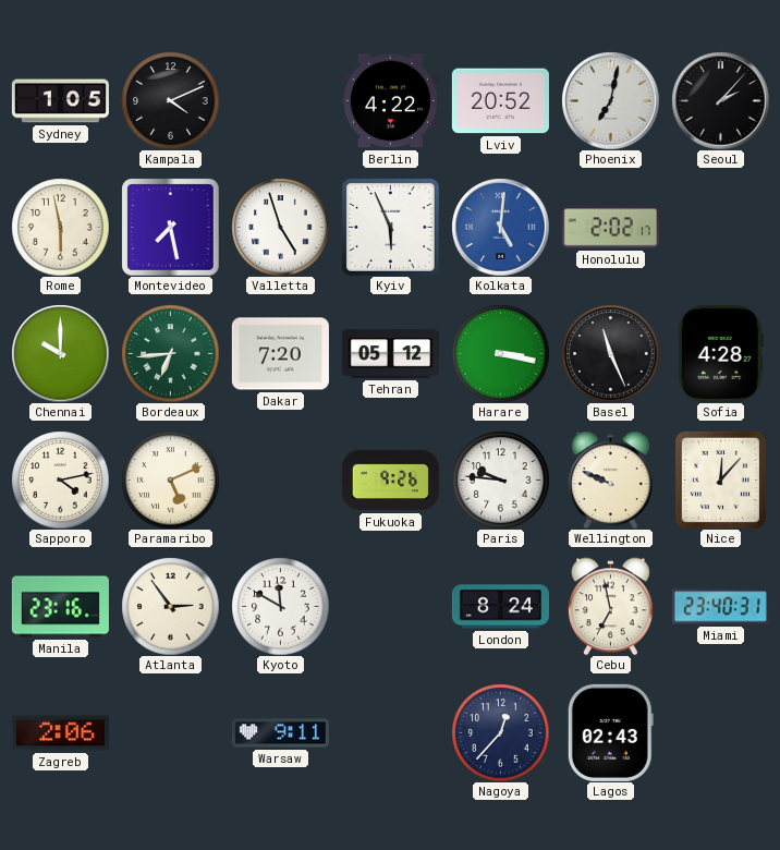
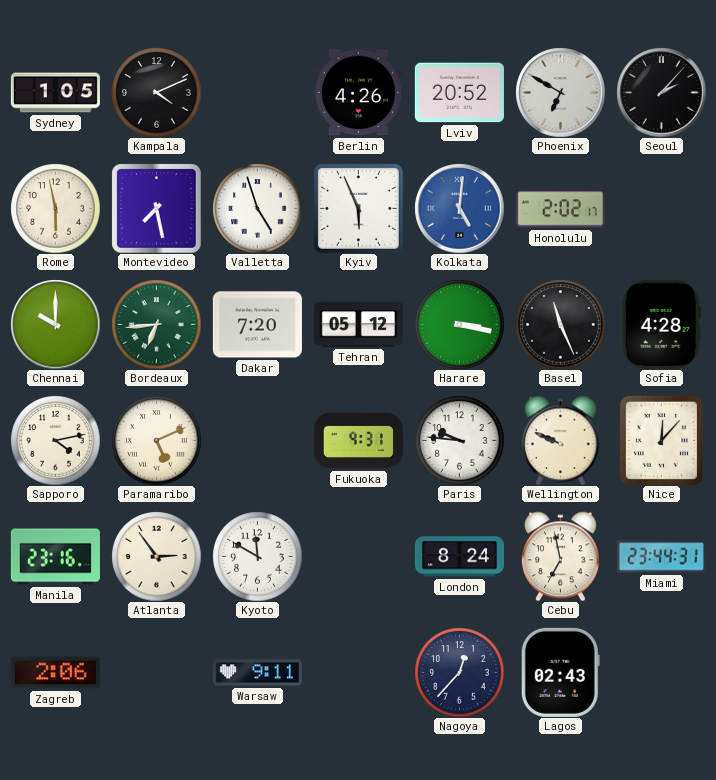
Berlin: 4:22 -> 4:26 (358, 93)
Phoenix: 7:02 -> 6:50 (560, 92)
Fukuoka: 9:26 -> 9:31 (358, 441)
Miami: 23:40 -> 23:44 (661, 557)
